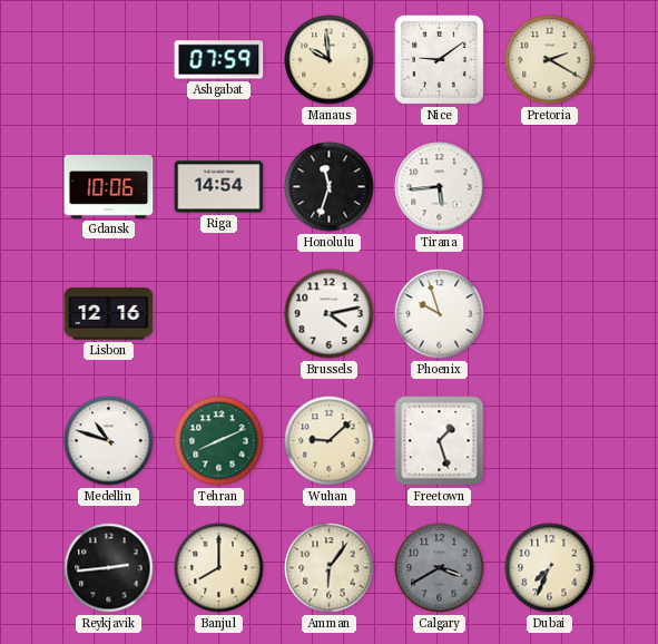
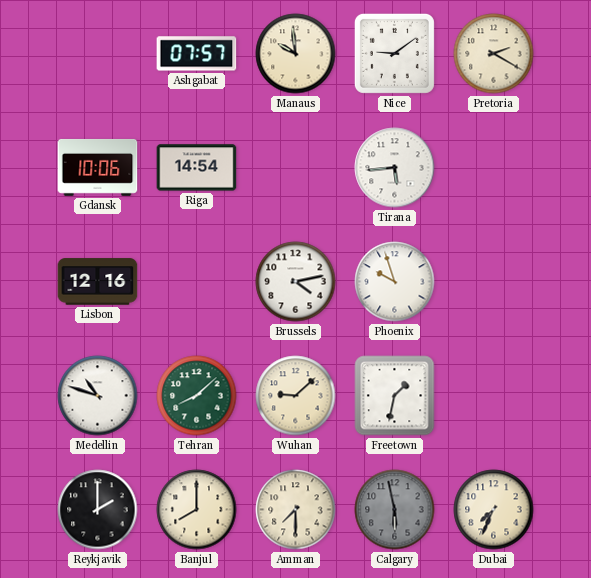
Ashgabat: 07:59 -> 07:57 (197, 54)
Honolulu: 11:33 -> none (330, 187)
Tehran: 8:11 -> 8:08 (197, 396)
Freetown: 1:27 -> 1:32 (395, 396)
Reykjavik: 2:44 -> 2:00 (98, 510)
Amman: 6:06 -> 7:30 (296, 510)
Calgary: 3:40 -> 5:58 (395, 510)
